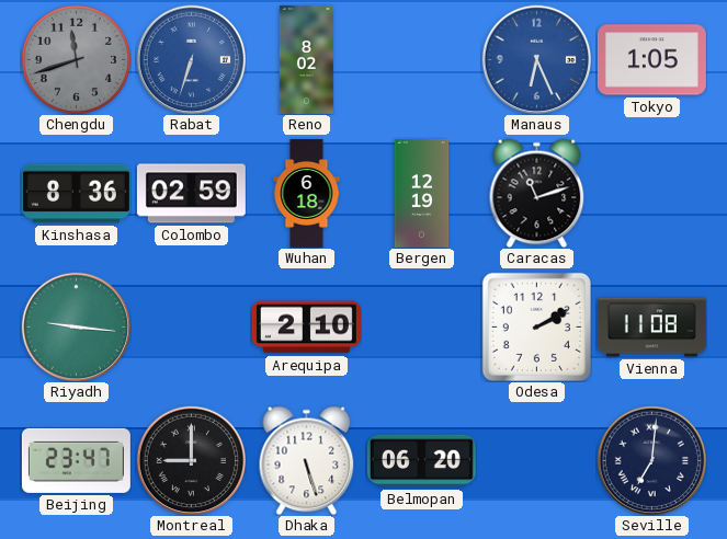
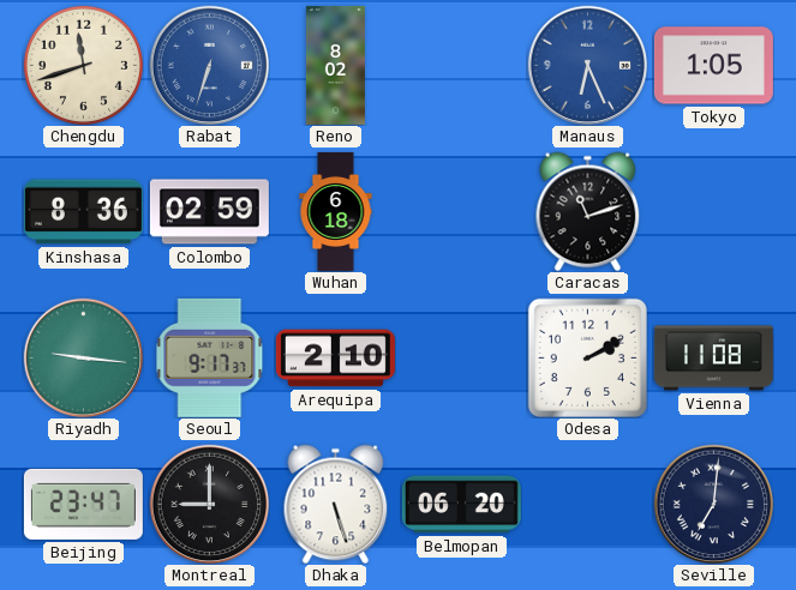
Chengdu dial: grey -> cream (83, 65)
Bergen: 12:19 -> none (422, 193)
Seoul: none -> 9:17 (210, 357)
